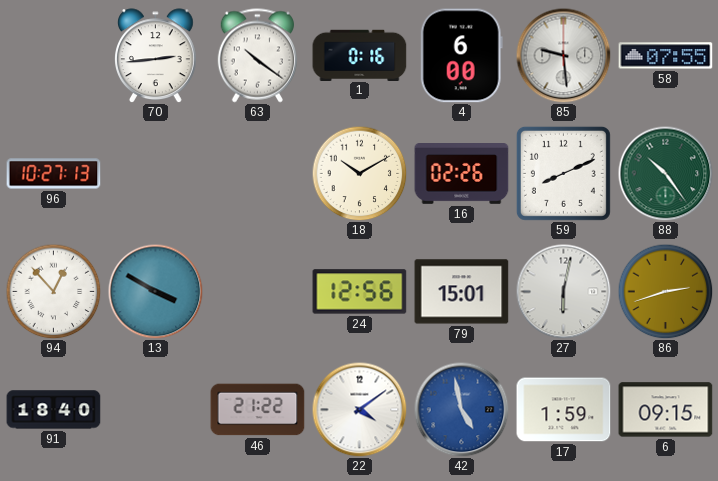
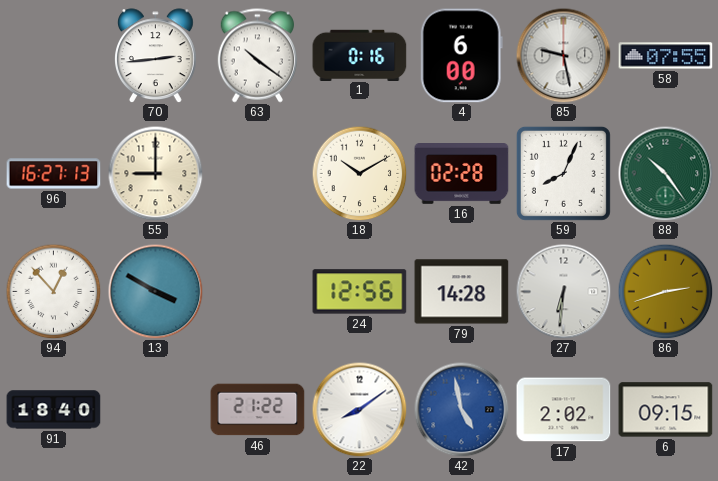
85: 9:29 -> 9:28 (563, 55)
96: 10:27 -> 16:27 (54, 174)
55: none -> 9:00 (155, 173)
16: 02:26 -> 02:28 (462, 174)
59: 8:11 -> 8:04 (563, 173)
79: 15:01 -> 14:28 (462, 292)
27: 6:02 -> 6:31 (563, 291)
22: 4:09 -> 8:09 (359, 409)
17: 1:59 -> 2:02 (564, 410)
